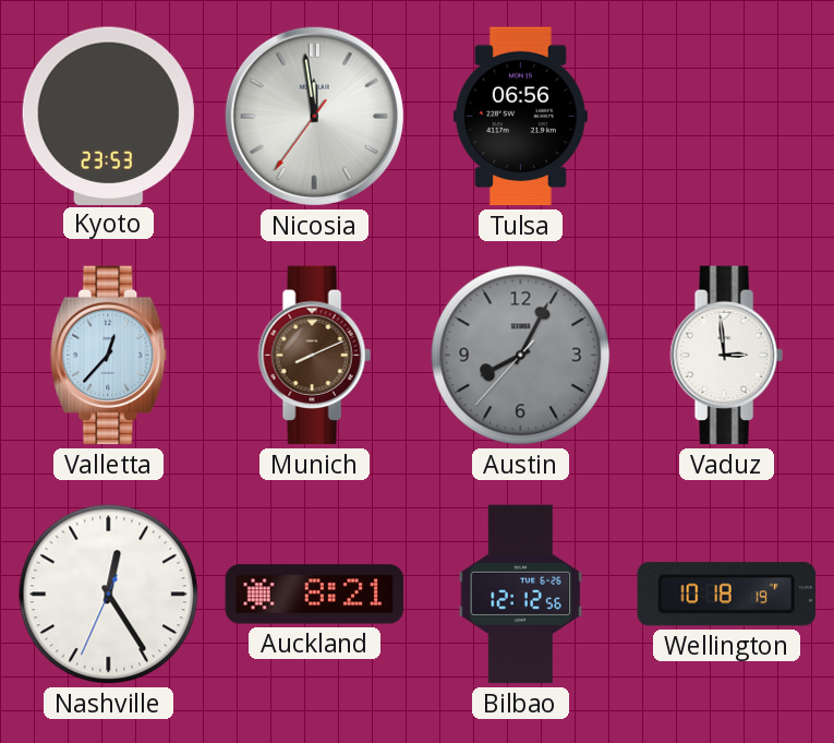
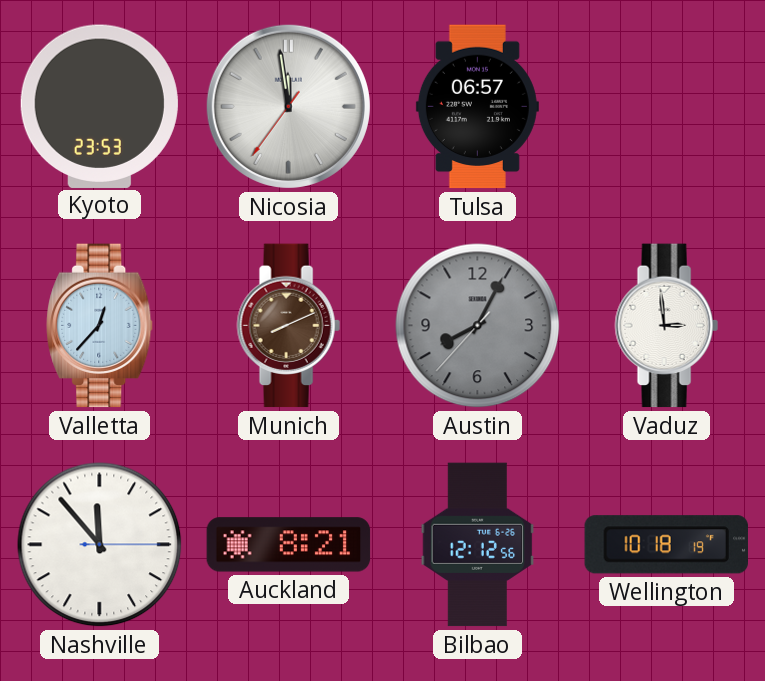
Tulsa: 06:56 -> 06:57 (477, 107)
Nashville: 12:24 -> 11:53 (100, 545)
